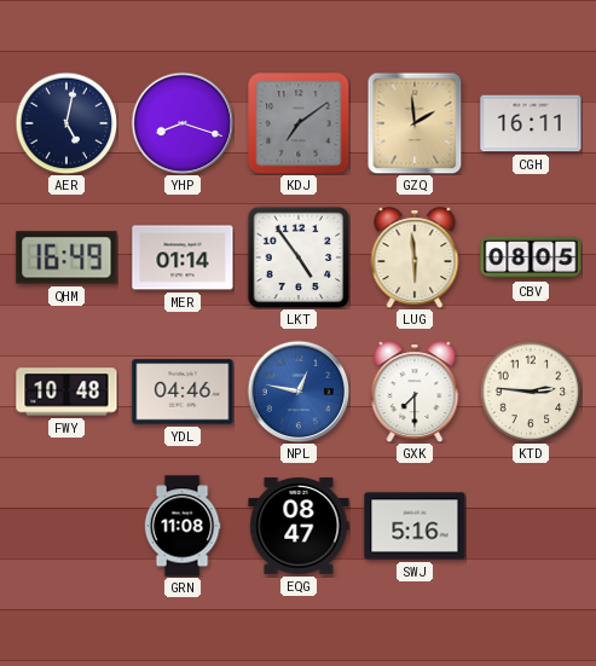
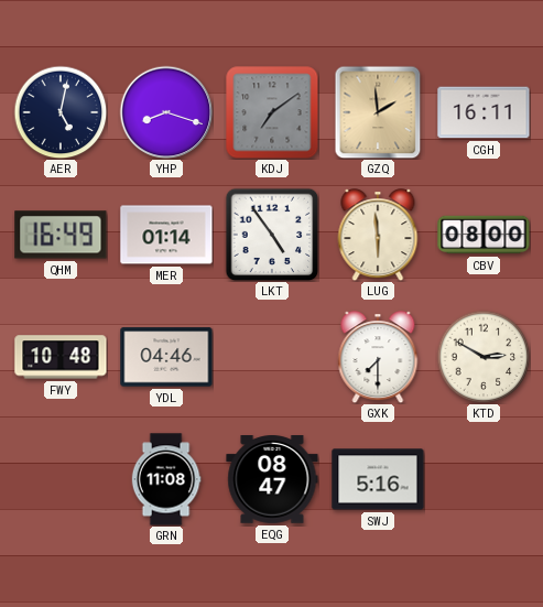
CBV: 08:05 -> 08:00 (484, 235)
NPL: 12:47 -> none (299, 392)
KTD: 2:46 -> 2:50 (484, 357)
